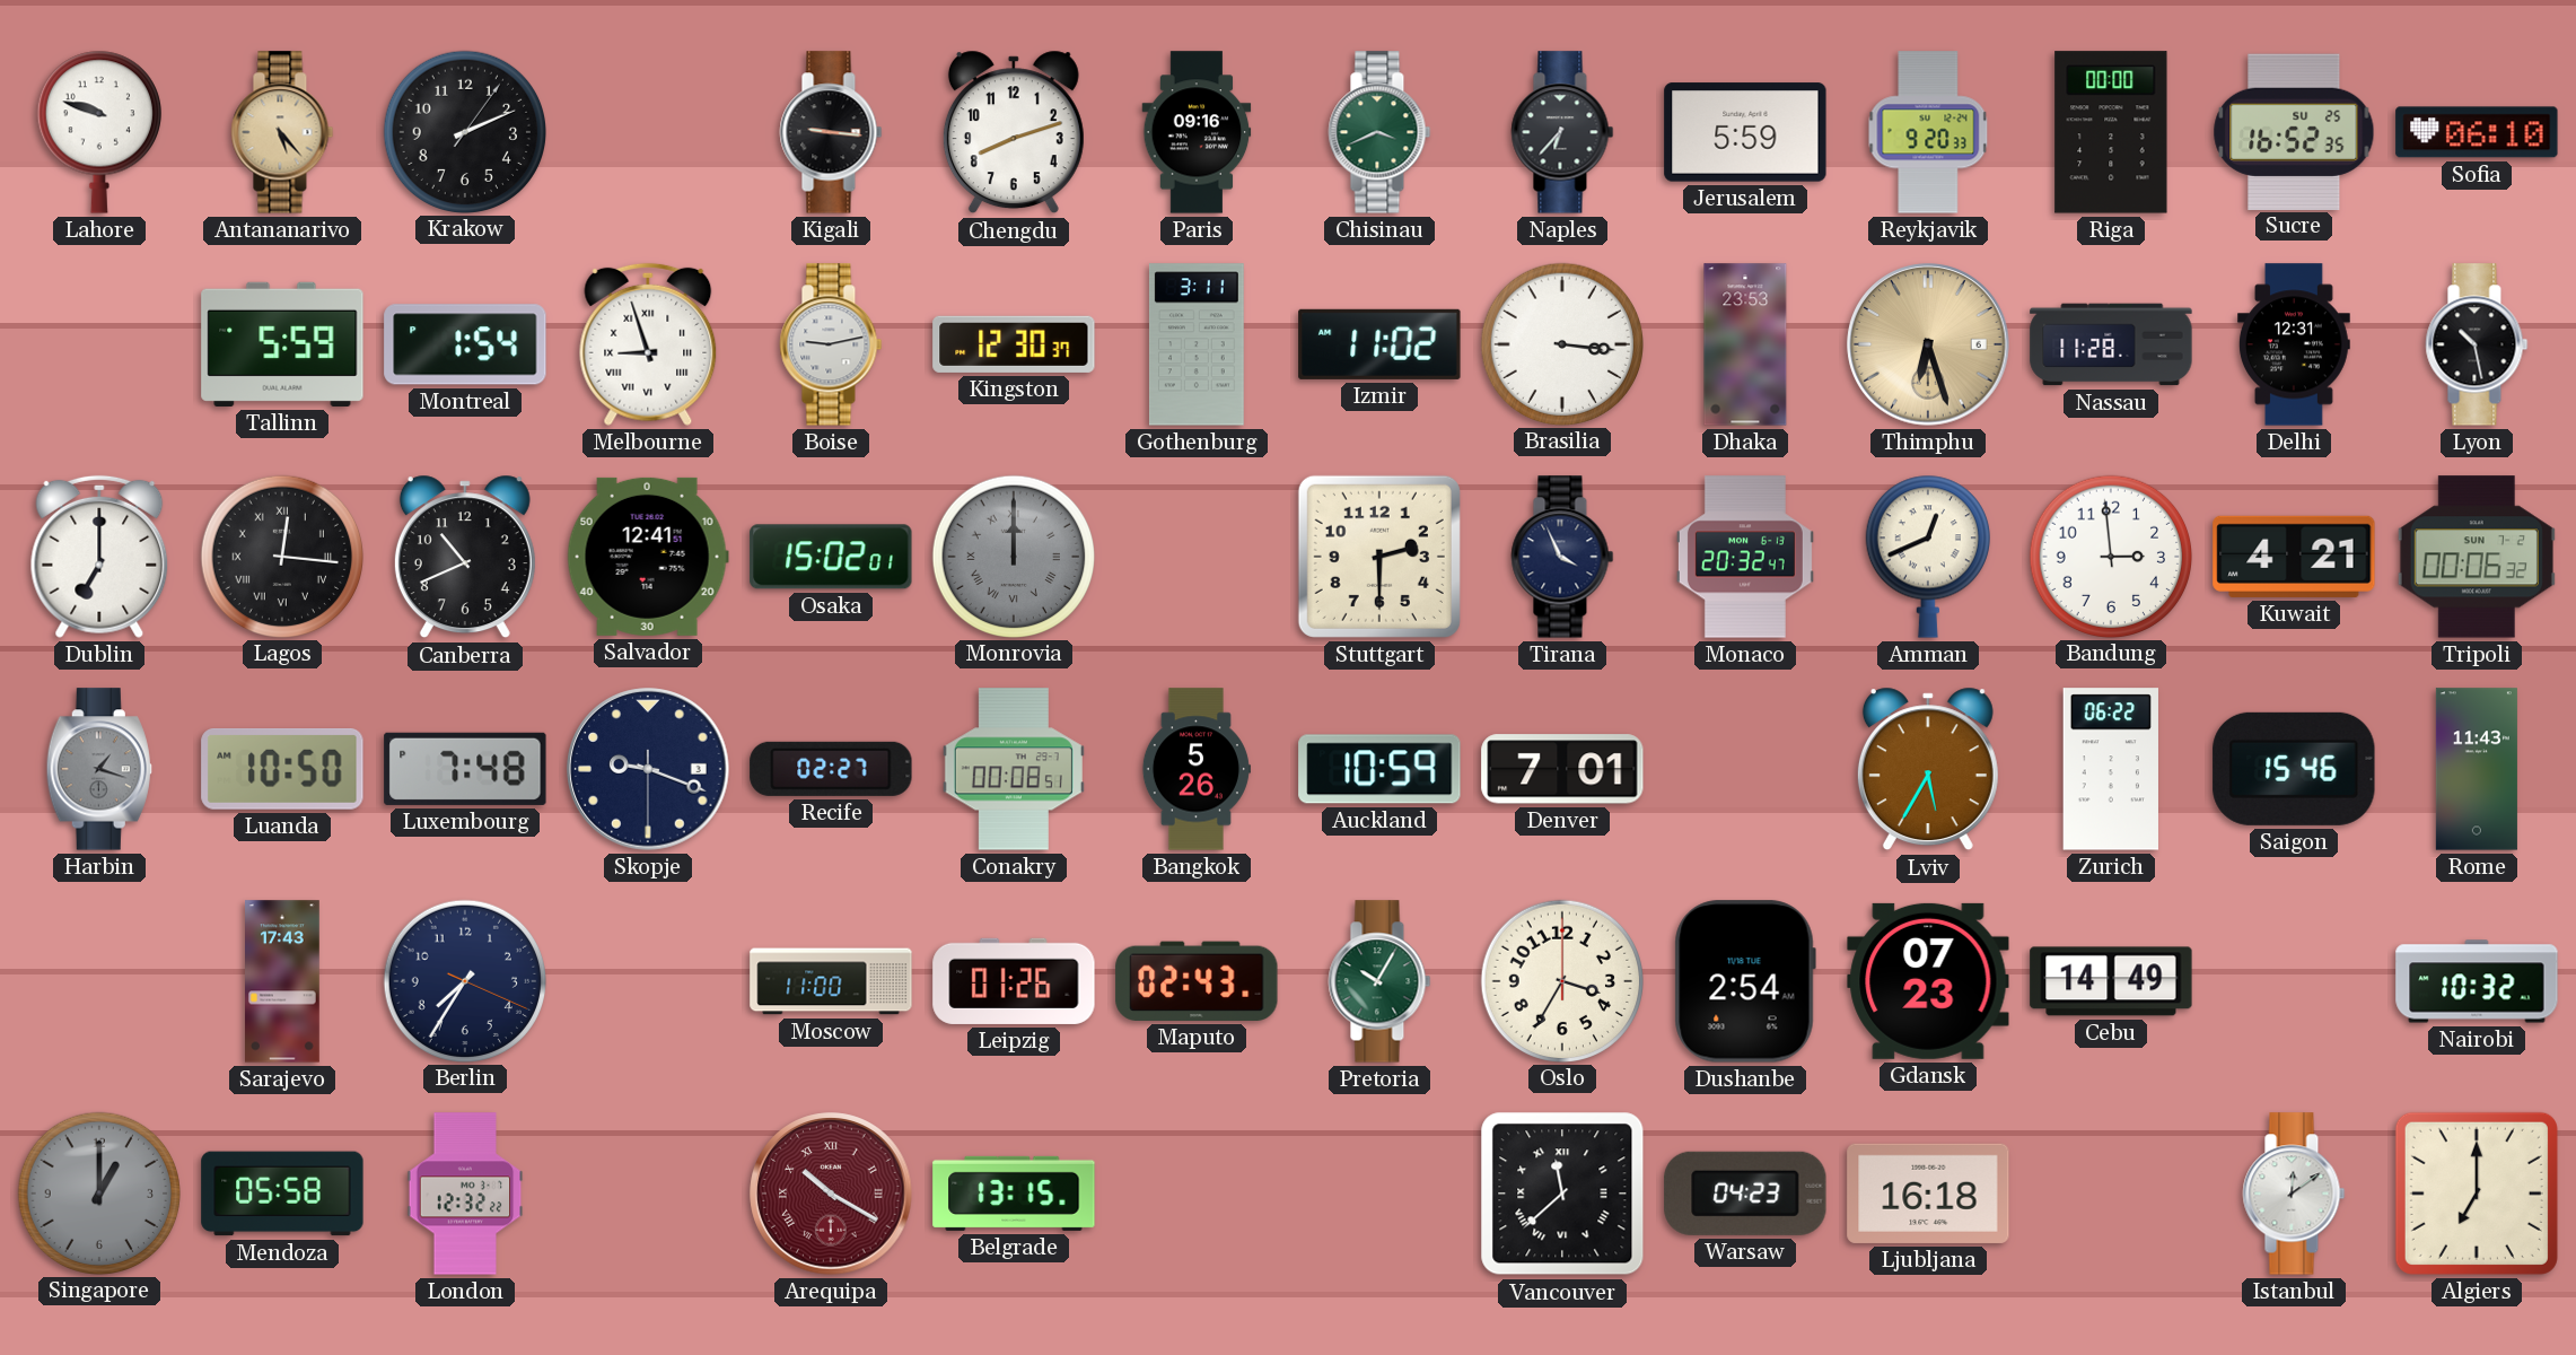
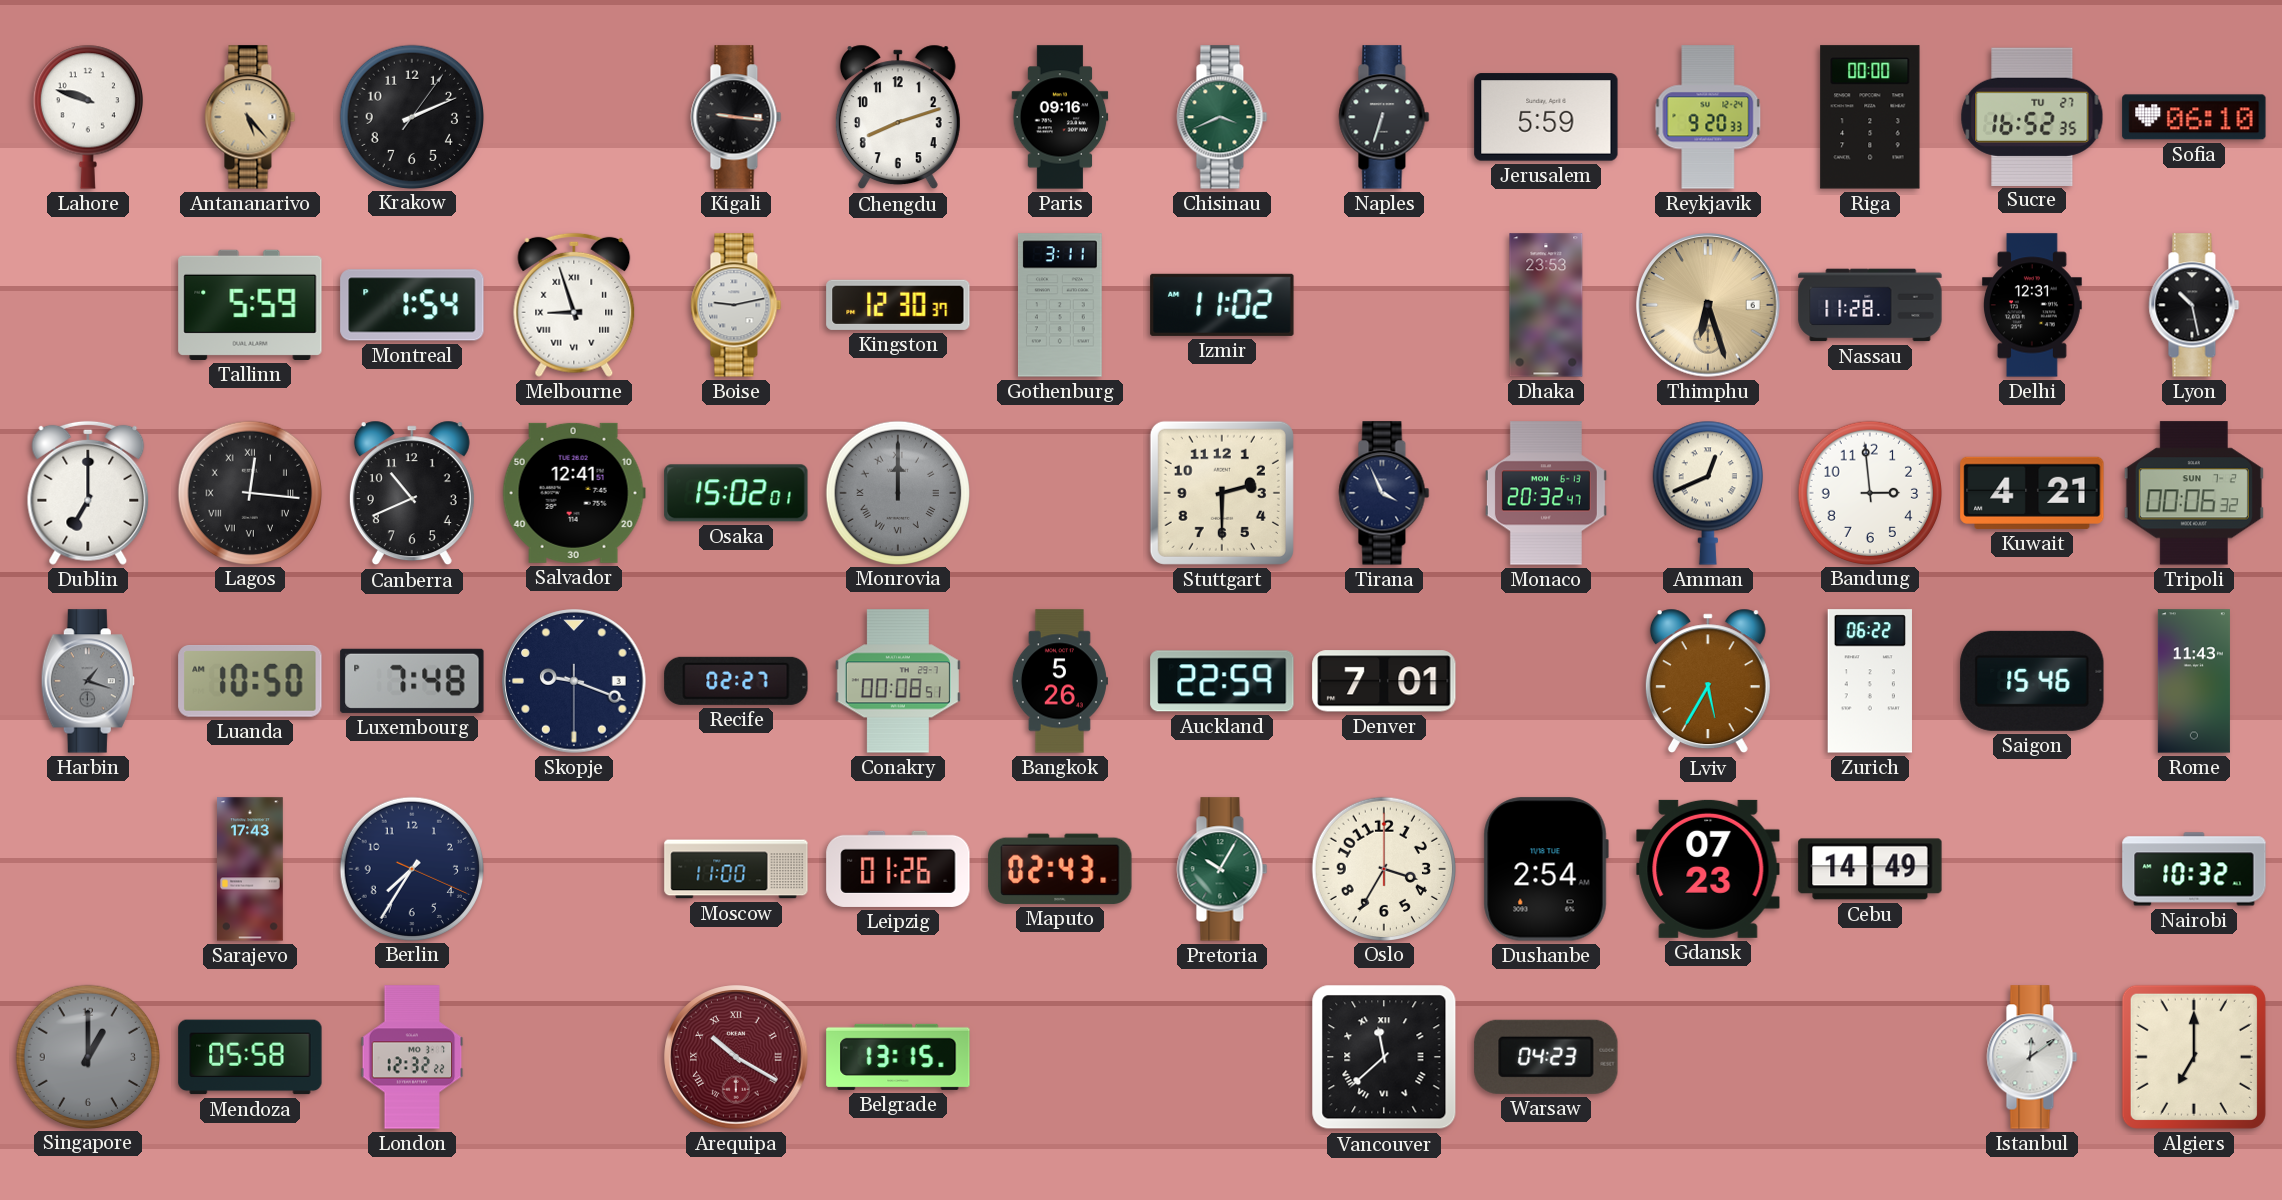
Naples: 6:37 -> 6:33 (1384, 117)
Sucre date: SU 25 -> TU 27 (2032, 116)
Brasilia: 3:16 -> none (1561, 343)
Auckland: 10:59 -> 22:59 (1222, 681)
Ljubljana: 16:18 -> none (1928, 1194)
